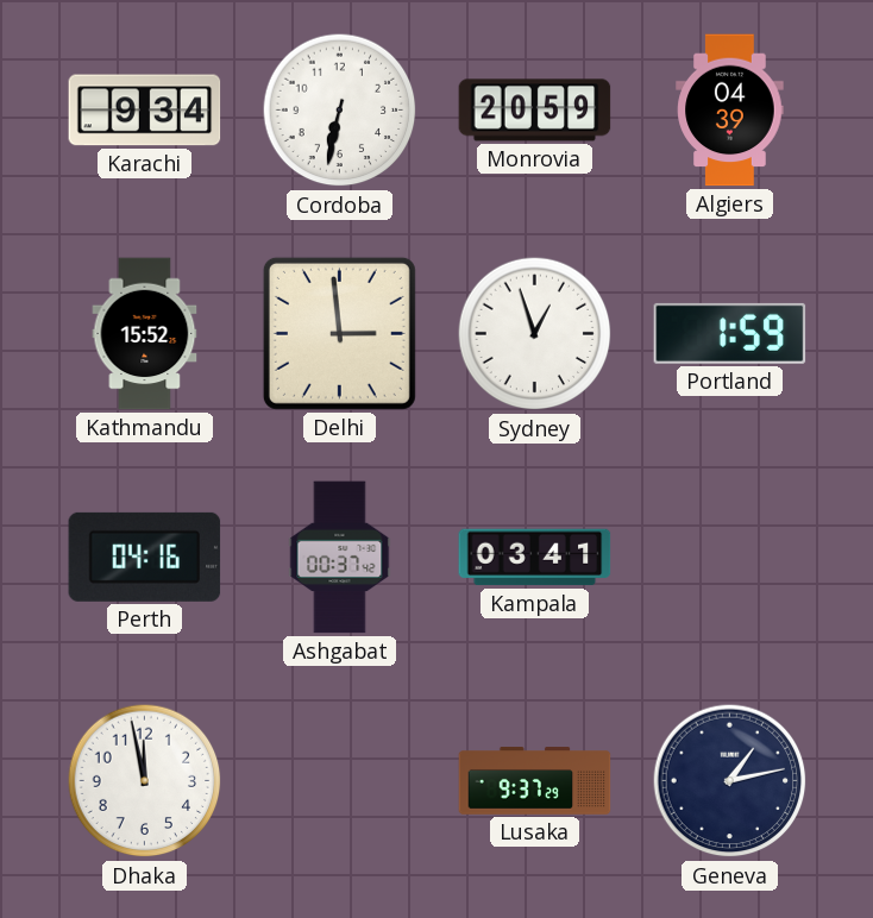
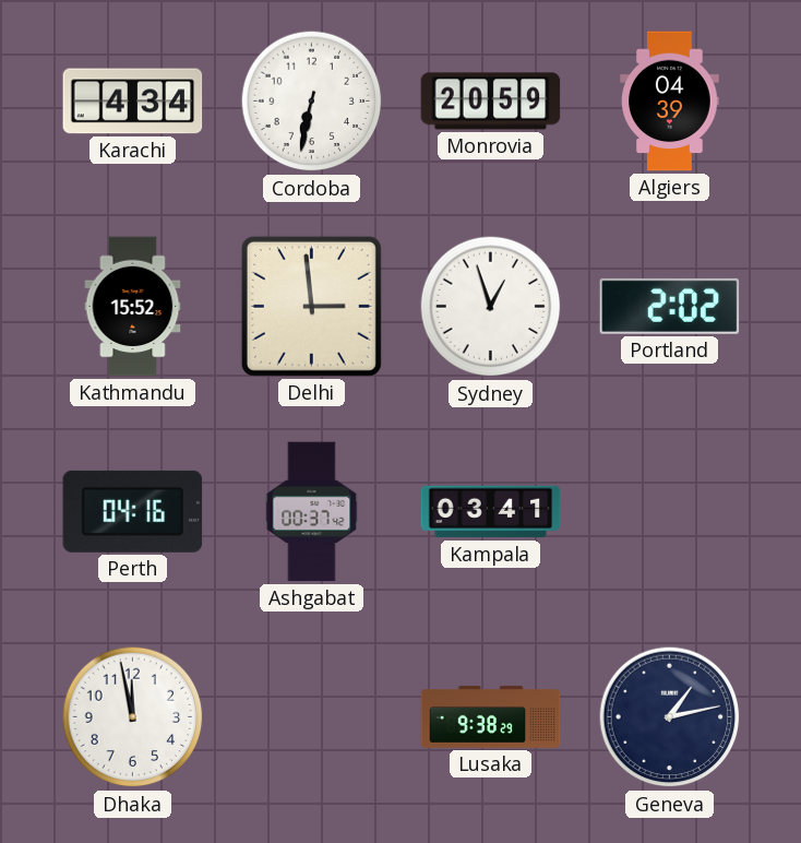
Karachi: 9:34 -> 4:34 (133, 102)
Portland: 1:59 -> 2:02 (670, 306)
Lusaka: 9:37 -> 9:38 (491, 717)
